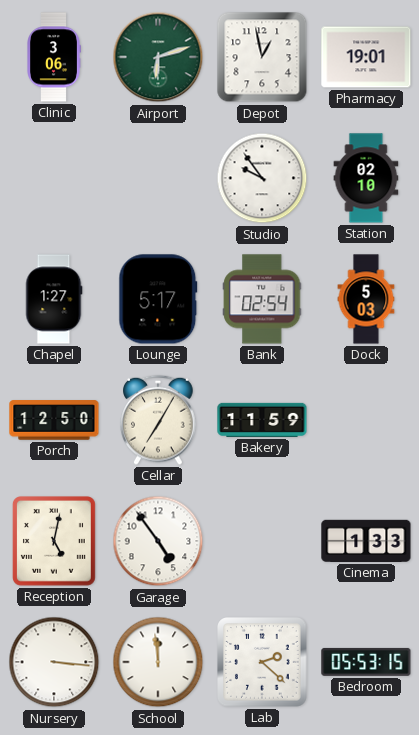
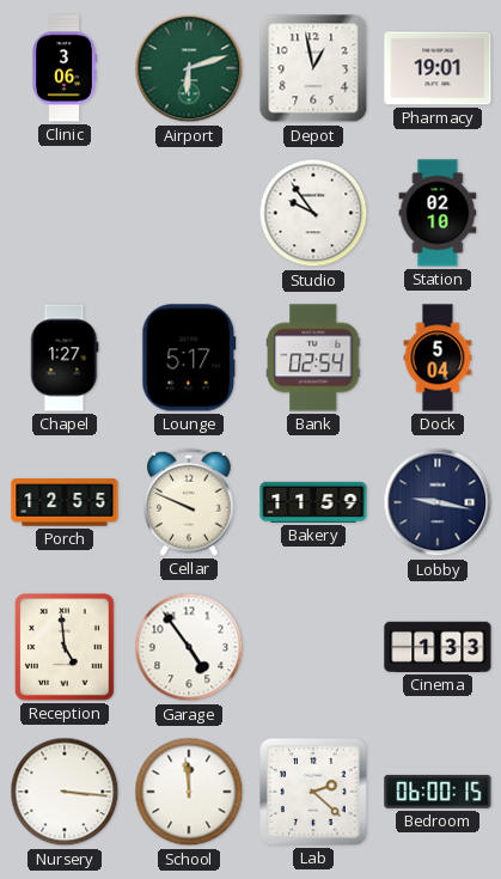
Dock: 5:03 -> 5:04 (438, 358)
Porch: 12:50 -> 12:55 (65, 502)
Cellar: 7:05 -> 9:49 (189, 502)
Lobby: none -> 9:17 (438, 502)
Reception: 5:02 -> 4:59 (65, 648)
Bedroom: 05:53 -> 06:00 (438, 792)
